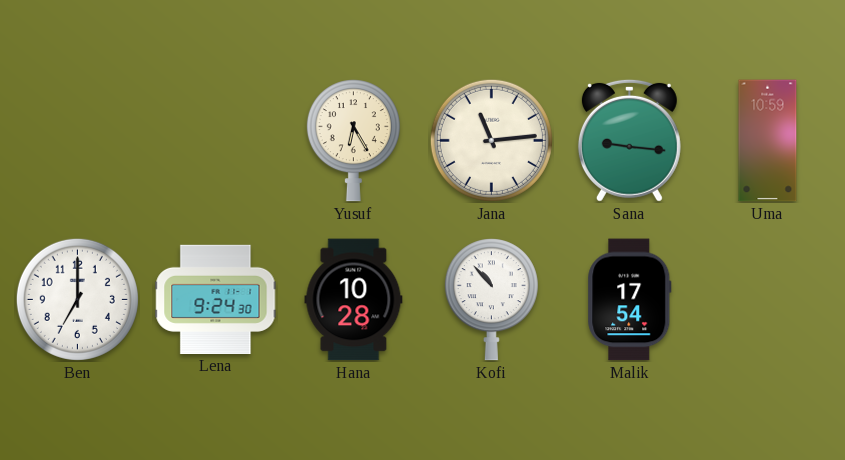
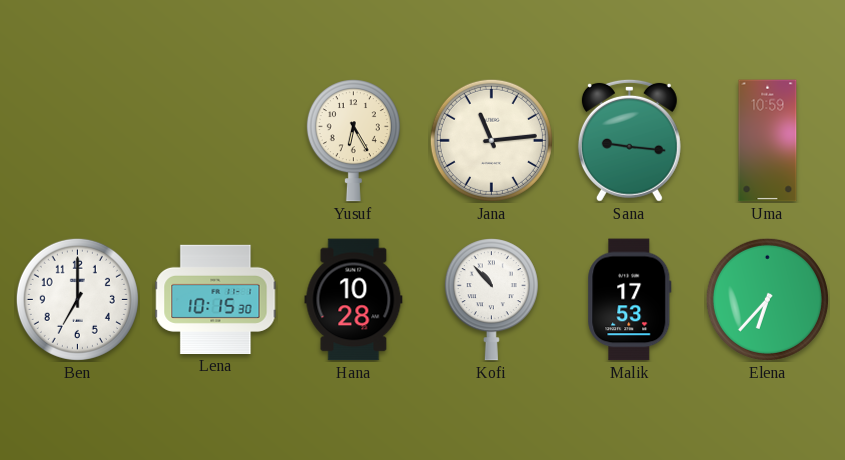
Lena: 9:24 -> 10:15 (216, 299)
Malik: 17:54 -> 17:53 (630, 300)
Elena: none -> 6:37 (767, 299)
